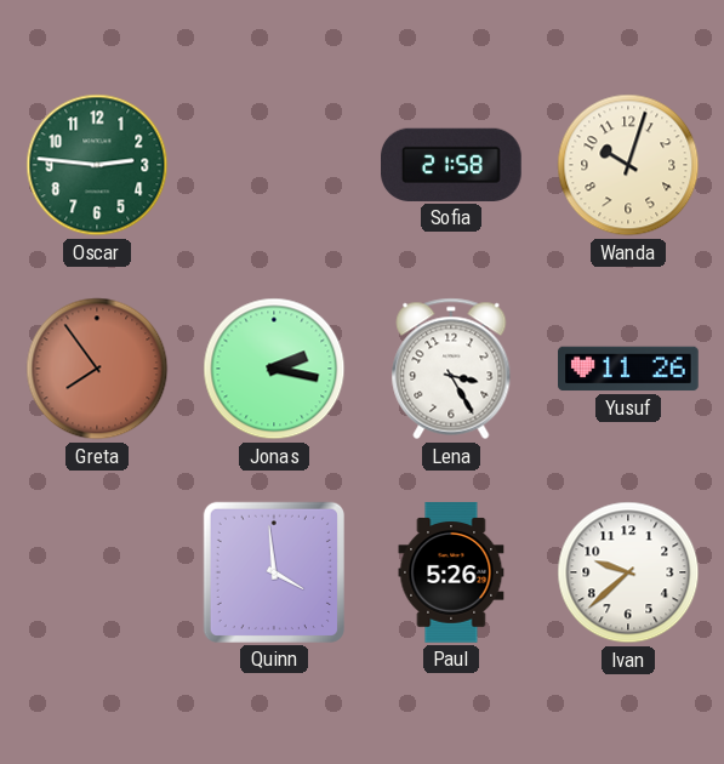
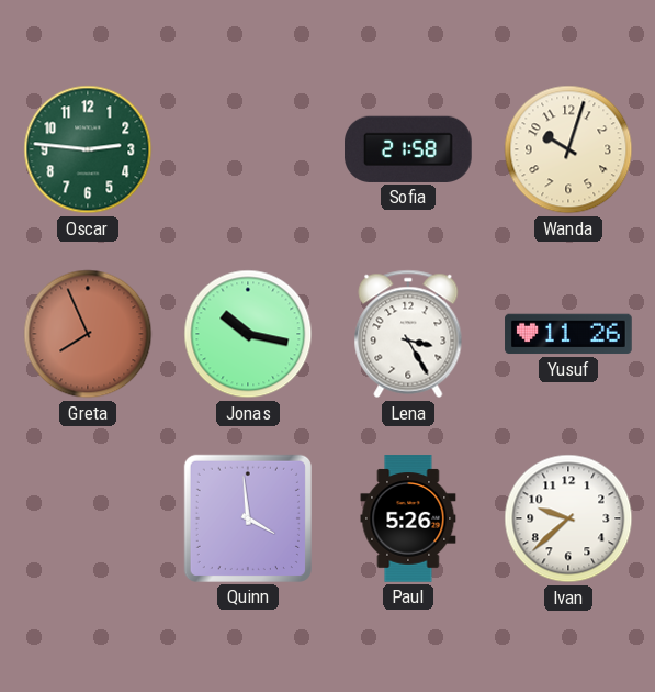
Greta: 7:54 -> 7:56 (88, 334)
Jonas: 2:17 -> 10:17 (248, 334)
